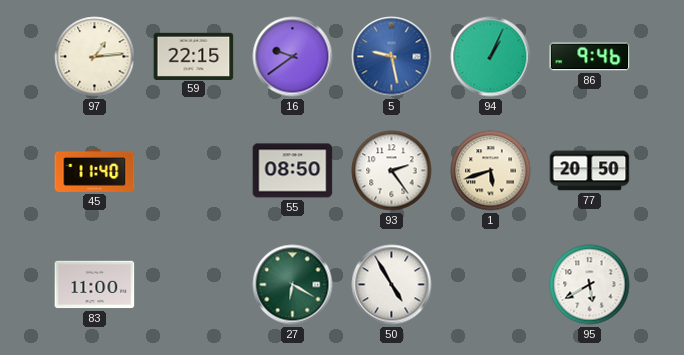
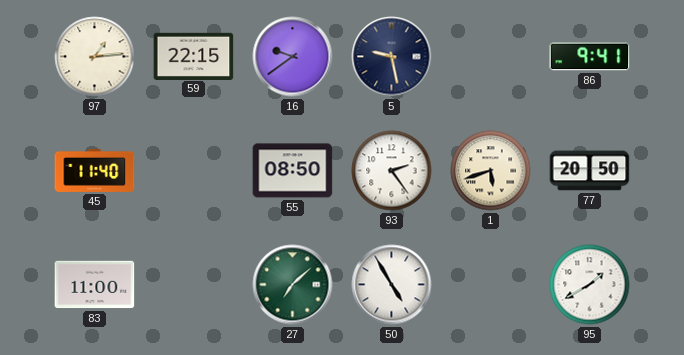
5 dial: blue -> navy (392, 57)
94: 1:04 -> none (491, 57)
86: 9:46 -> 9:41 (590, 57)
27: 6:20 -> 7:08 (293, 285)
95: 5:40 -> 1:40 (590, 285)
